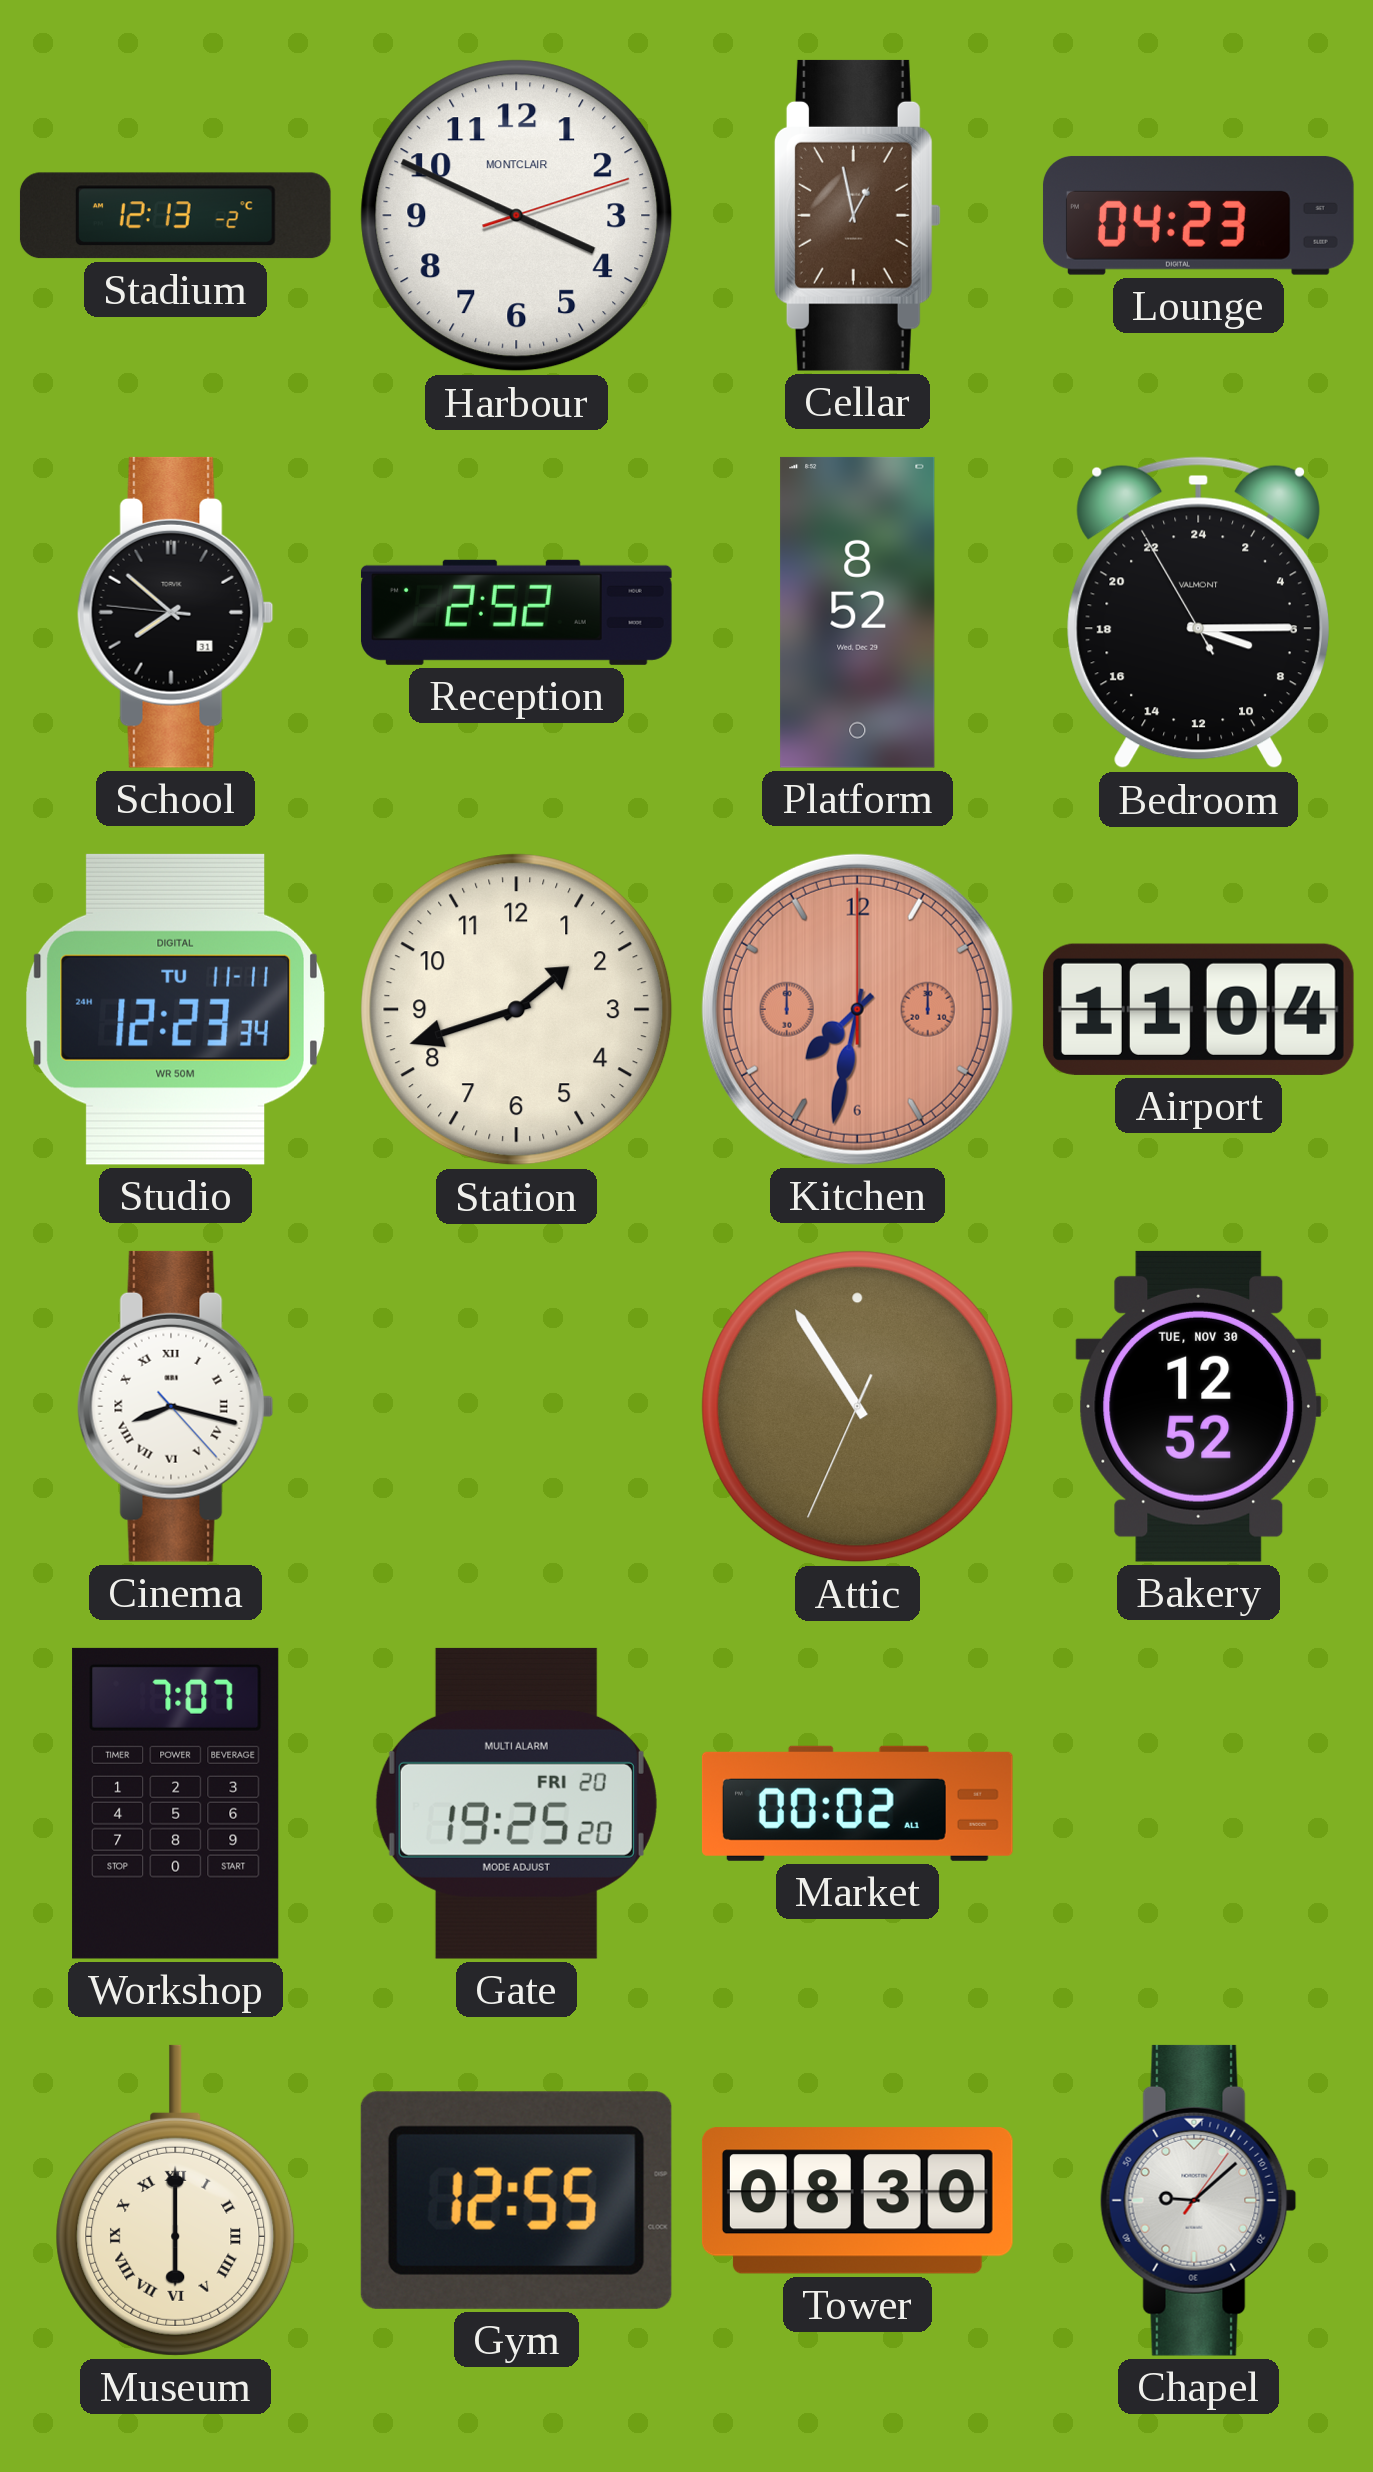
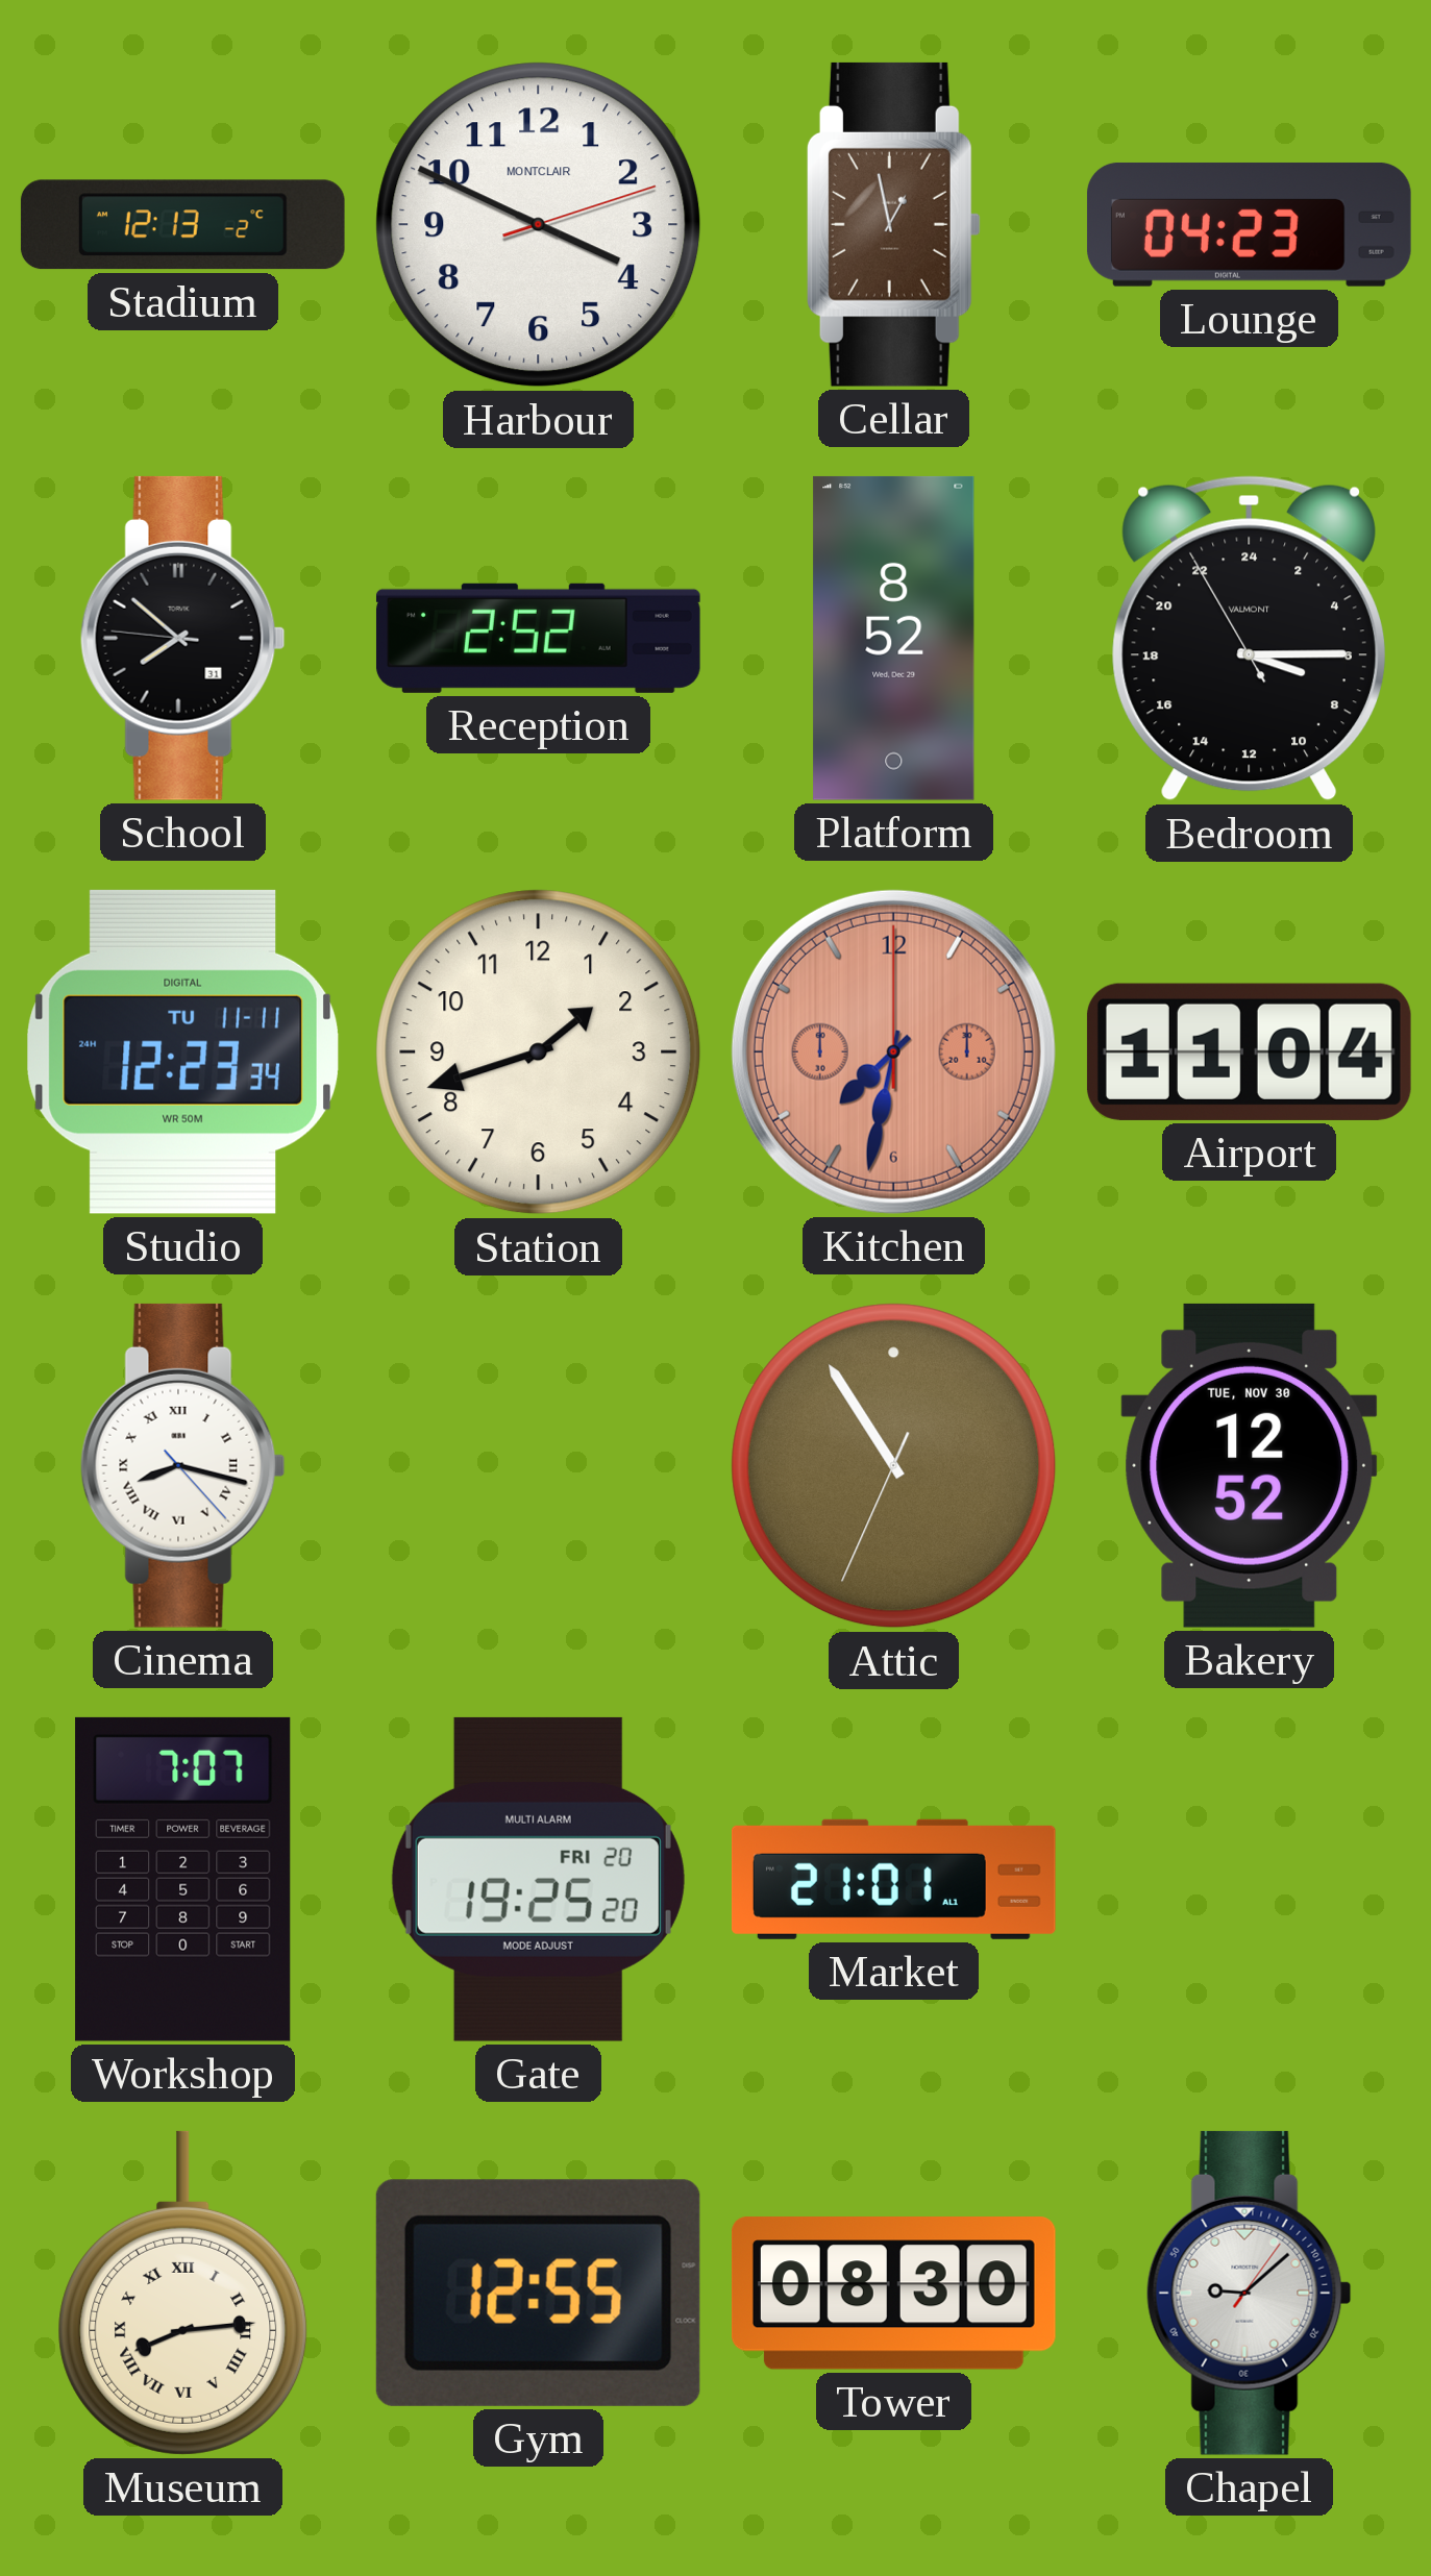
Market: 00:02 -> 21:01 (893, 1879)
Museum: 6:00 -> 8:14 (183, 2293)
